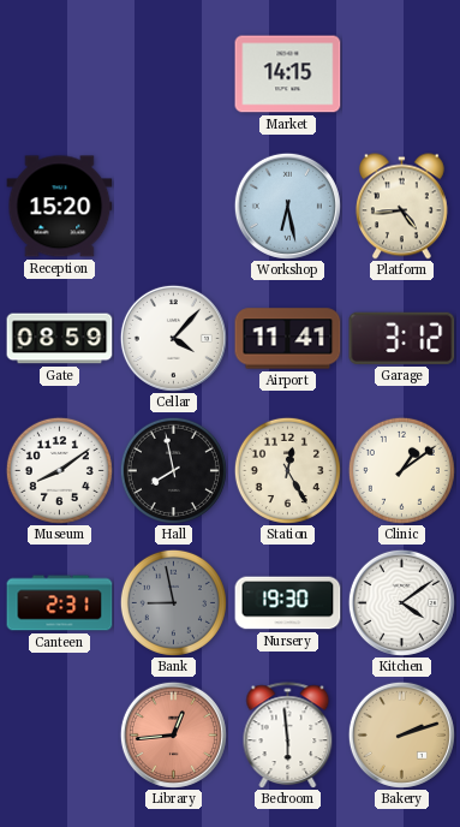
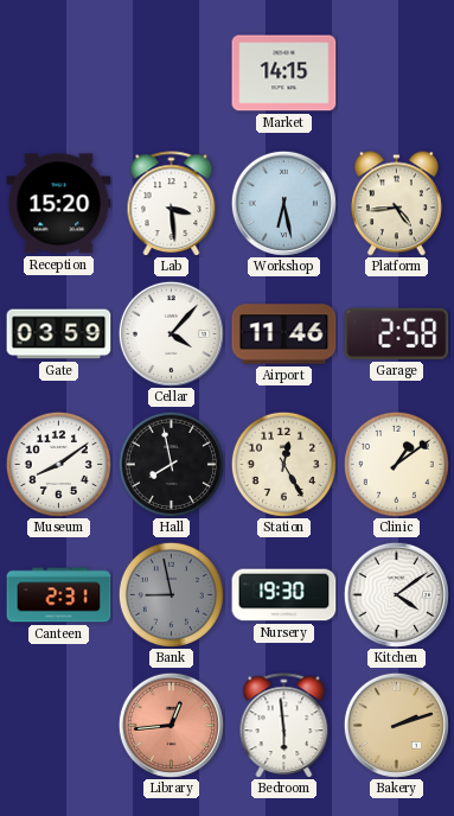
Lab: none -> 3:29 (172, 204)
Gate: 08:59 -> 03:59 (59, 334)
Airport: 11:41 -> 11:46 (284, 334)
Garage: 3:12 -> 2:58 (397, 333)
